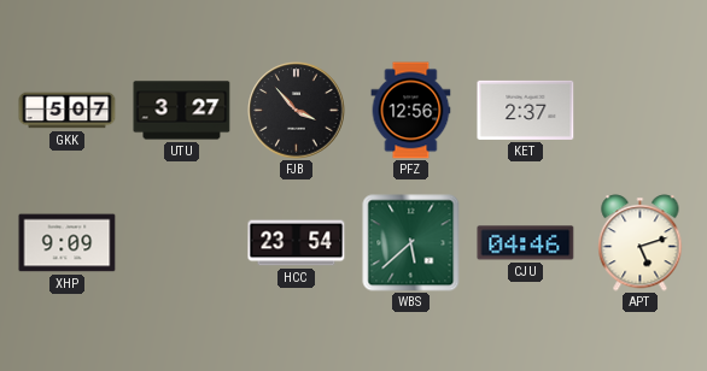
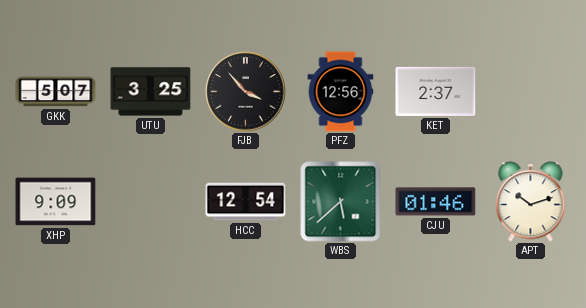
UTU: 3:27 -> 3:25 (151, 92)
HCC: 23:54 -> 12:54 (246, 202)
CJU: 04:46 -> 01:46 (436, 202)
APT: 5:12 -> 10:12 (531, 202)
